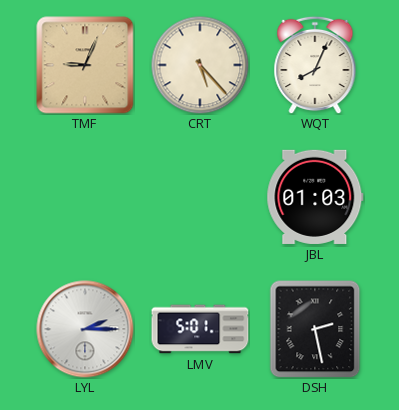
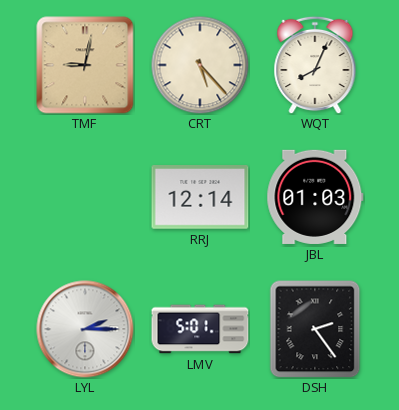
TMF: 9:04 -> 9:02 (85, 65)
RRJ: none -> 12:14 (200, 197)
DSH: 2:28 -> 2:24 (315, 329)
